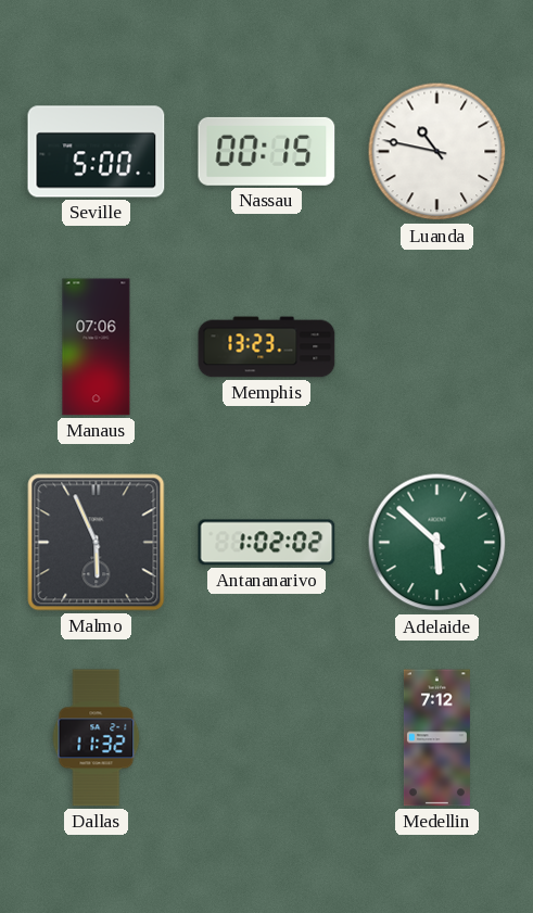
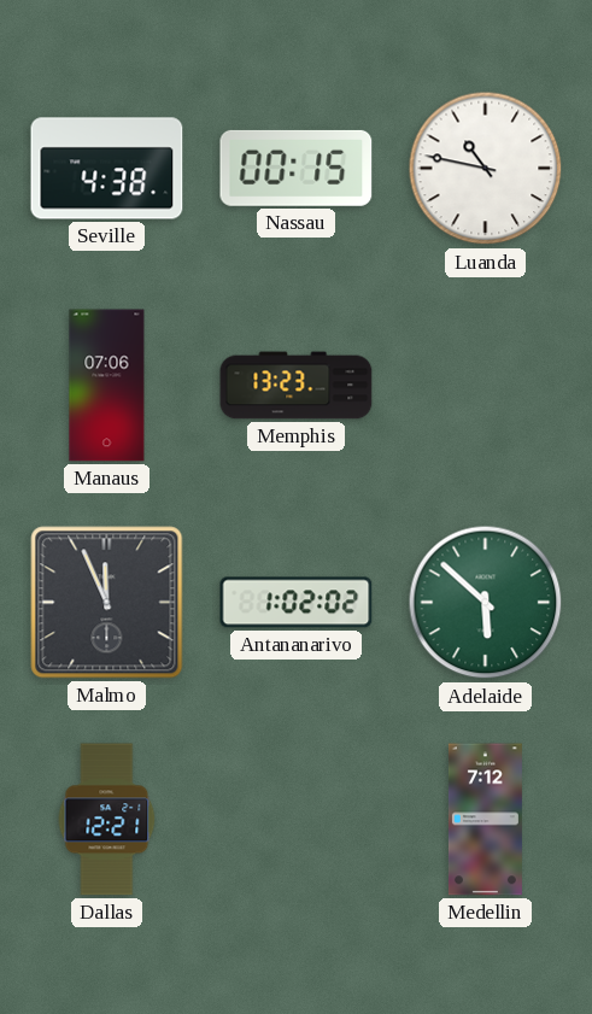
Seville: 5:00 -> 4:38 (107, 169)
Malmo: 5:56 -> 11:56 (107, 603)
Dallas: 11:32 -> 12:21 (107, 820)
